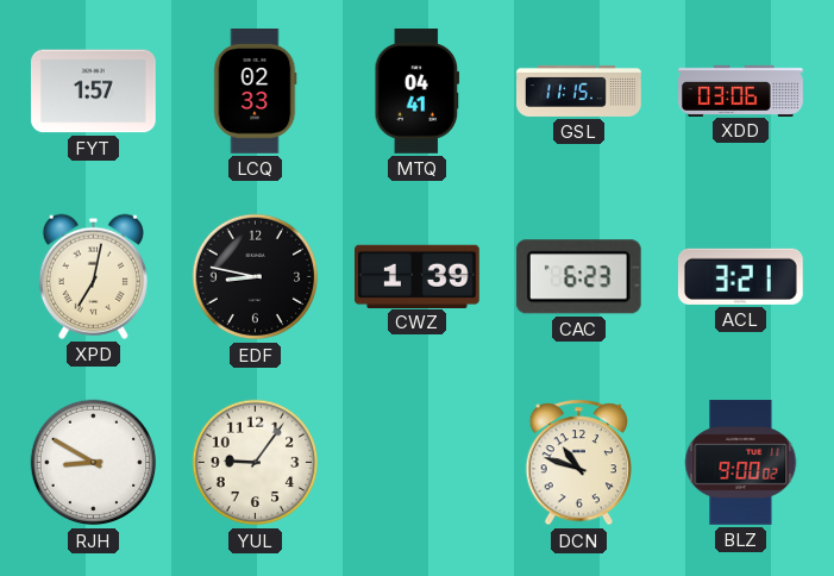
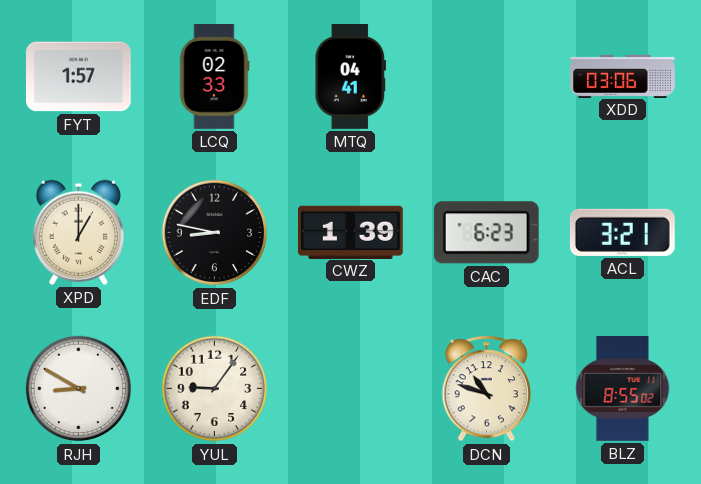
GSL: 11:15 -> none (579, 90)
XPD: 7:02 -> 1:00 (78, 232)
BLZ: 9:00 -> 8:55 (623, 389)
